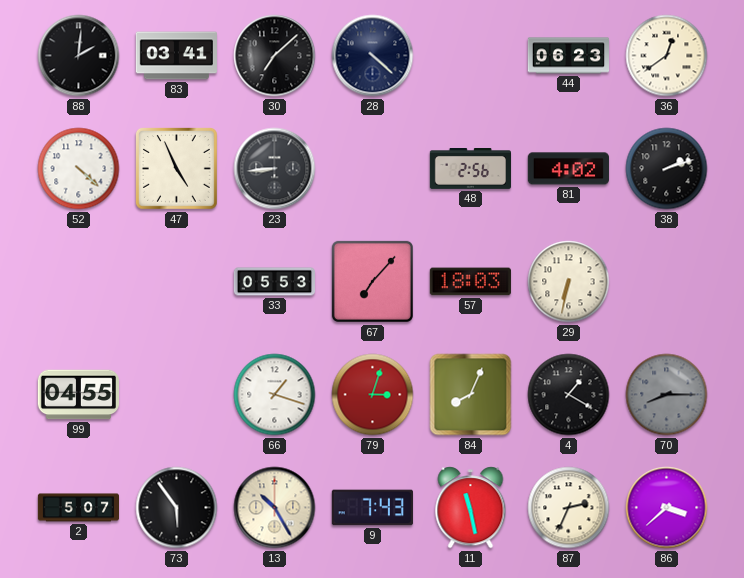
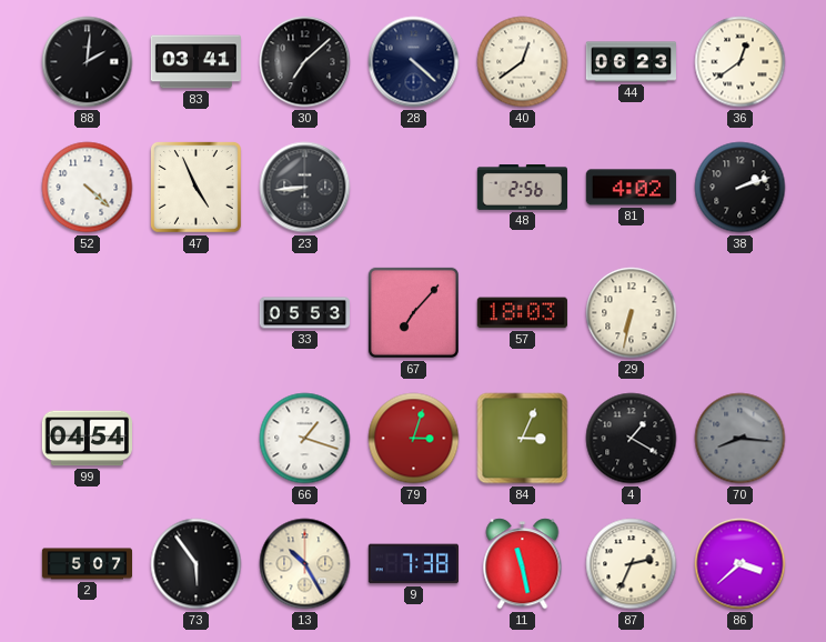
40: none -> 12:39 (523, 62)
99: 04:55 -> 04:54 (87, 439)
84: 8:04 -> 3:04 (523, 439)
70: 8:15 -> 8:16 (741, 439)
9: 7:43 -> 7:38 (413, 564)
